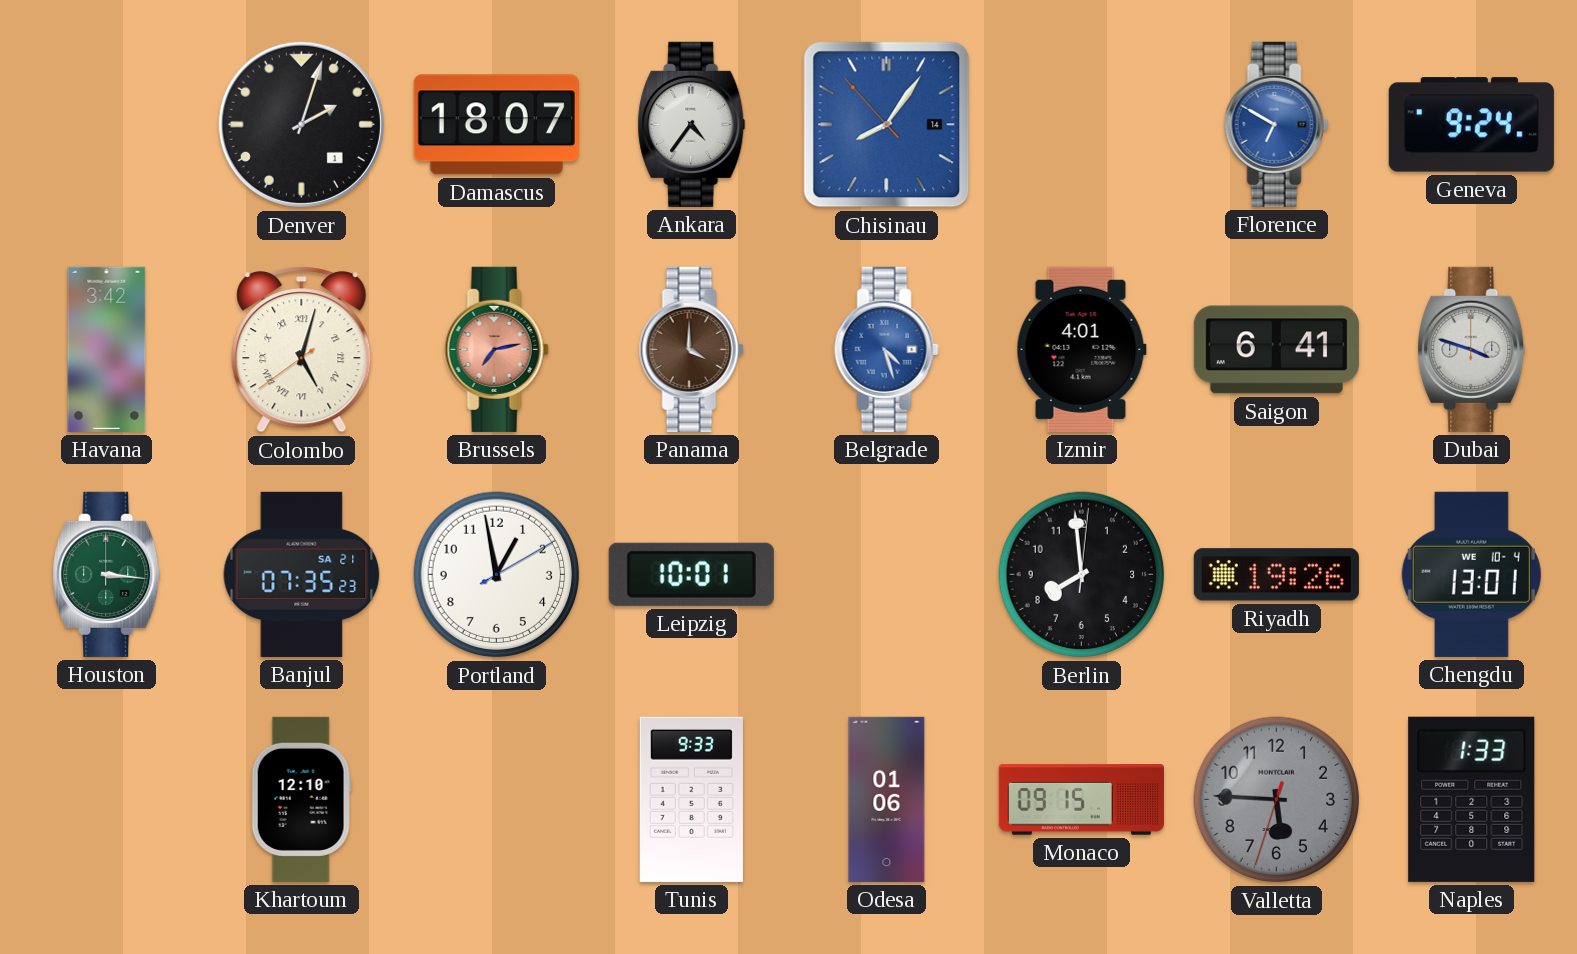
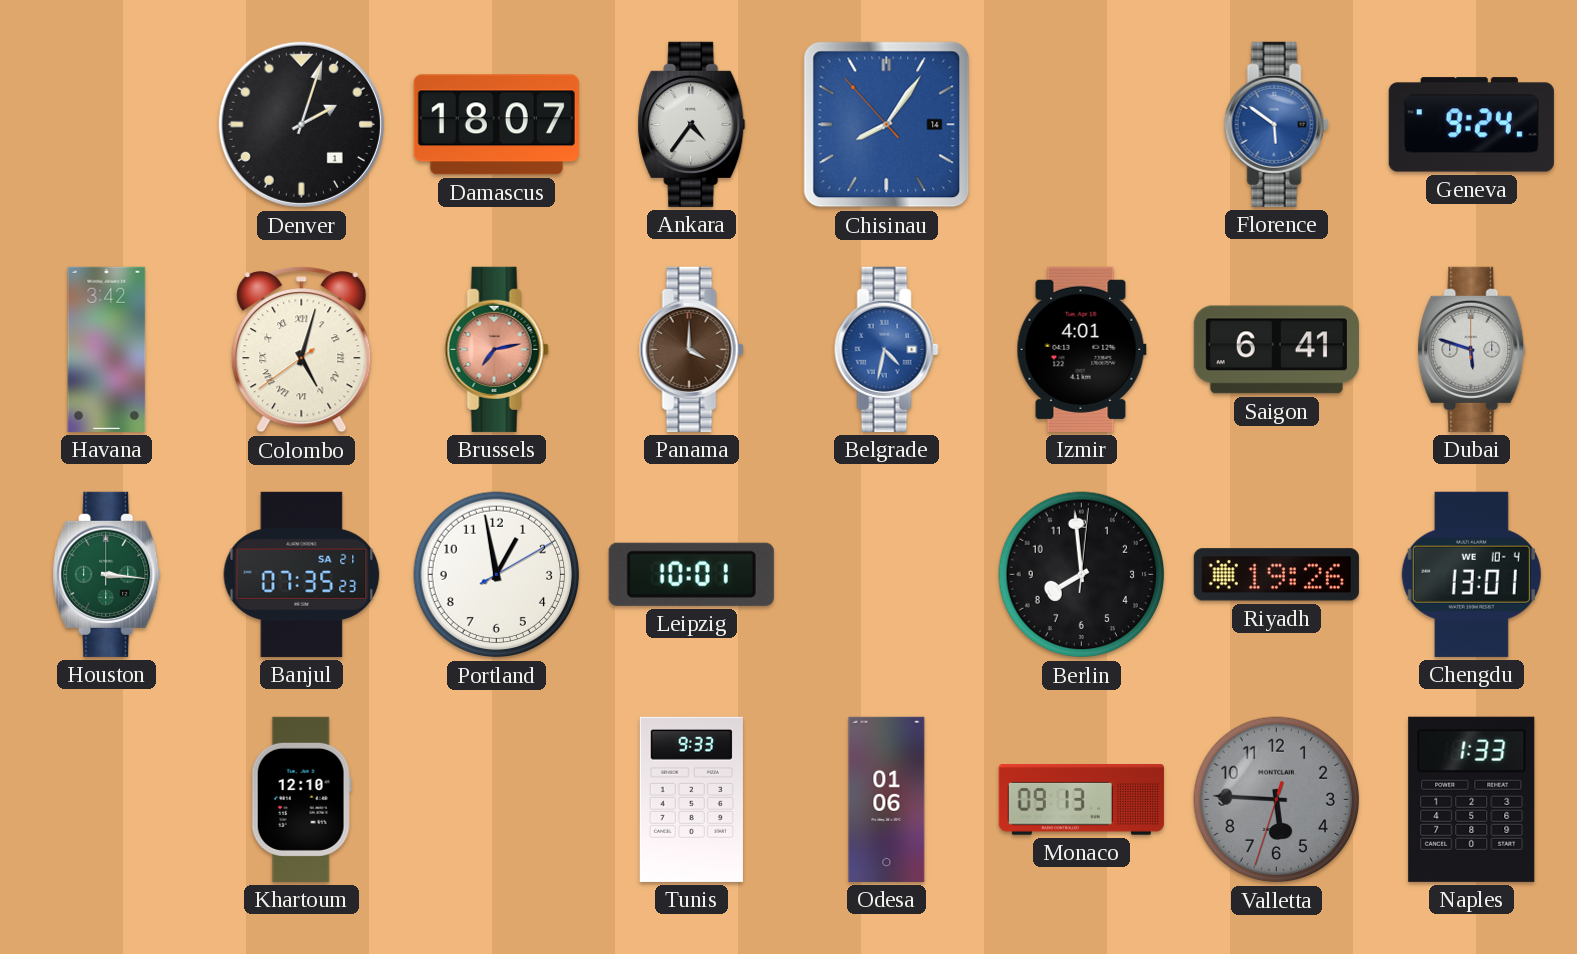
Florence: 6:50 -> 5:51 (1276, 124)
Belgrade: 4:27 -> 4:32 (886, 349)
Dubai: 3:48 -> 5:48 (1472, 349)
Monaco: 09:15 -> 09:13 (1081, 800)
